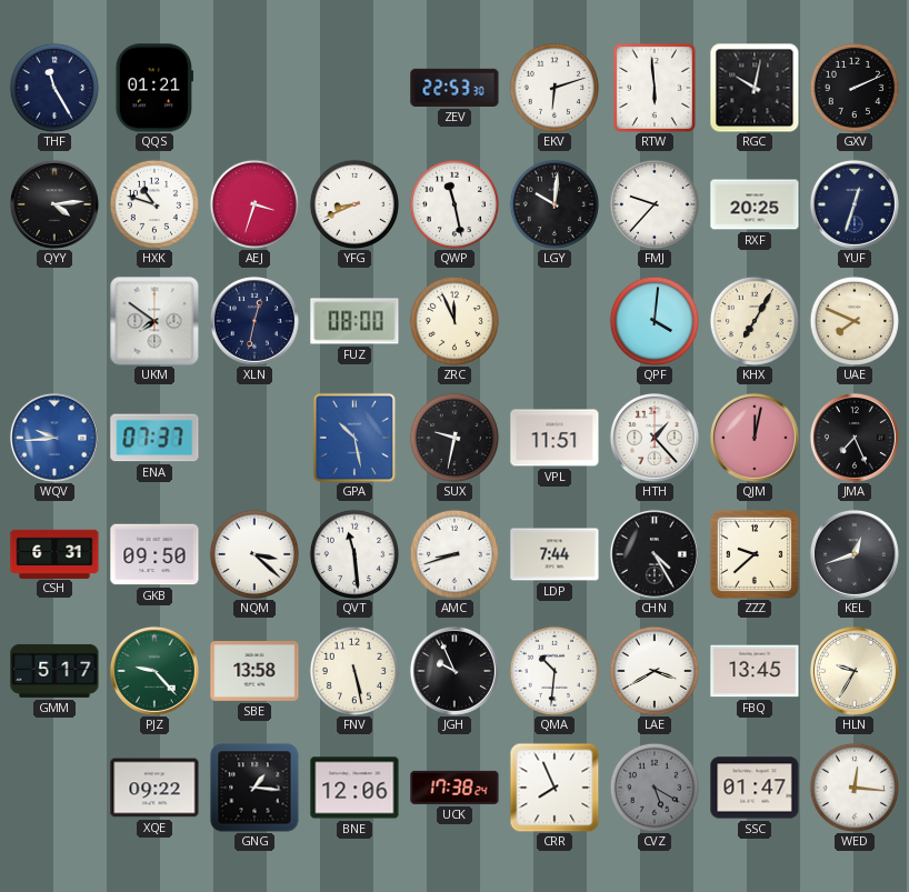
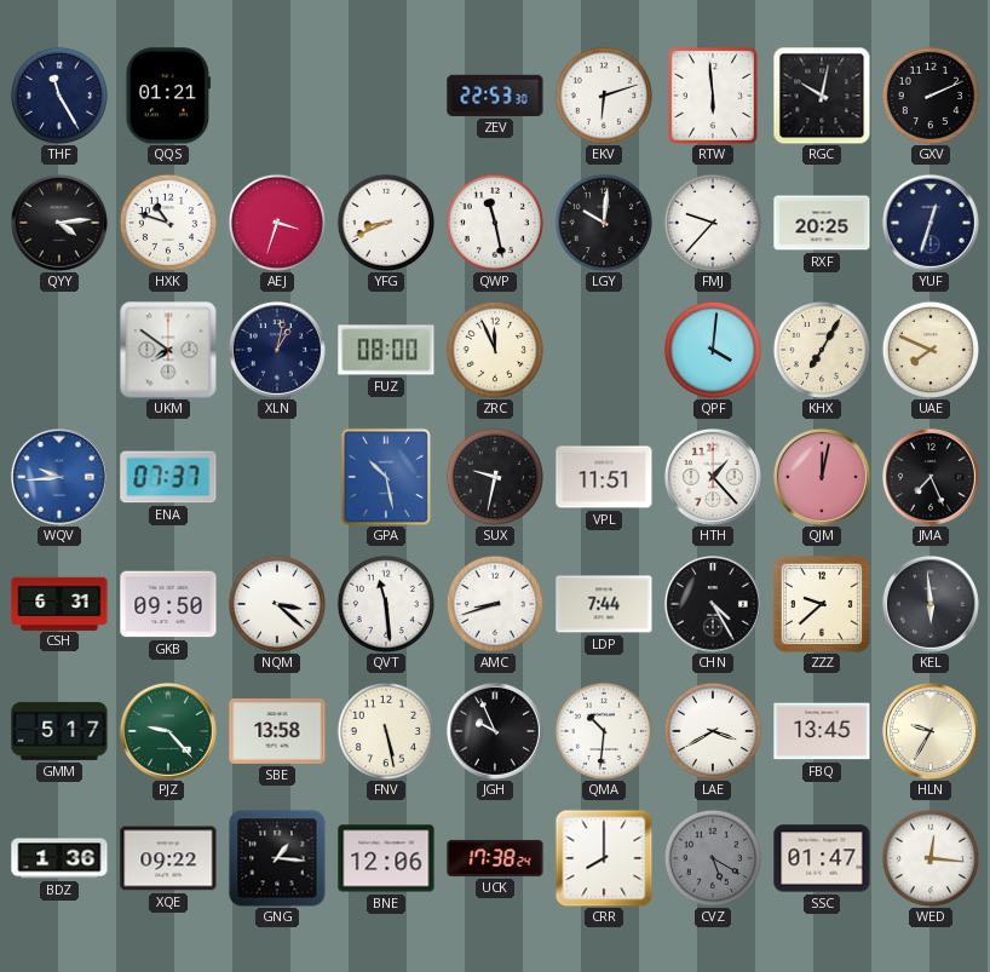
XLN: 12:32 -> 1:02 (277, 350)
KEL: 12:42 -> 5:59 (931, 604)
BDZ: none -> 1:36 (59, 858)
CRR: 7:56 -> 8:00 (604, 858)
